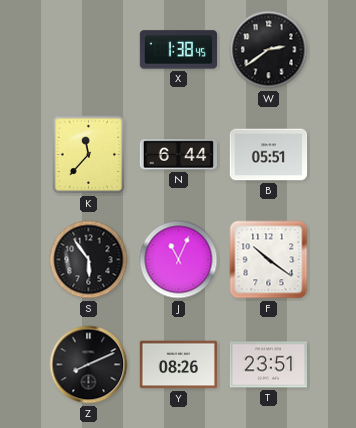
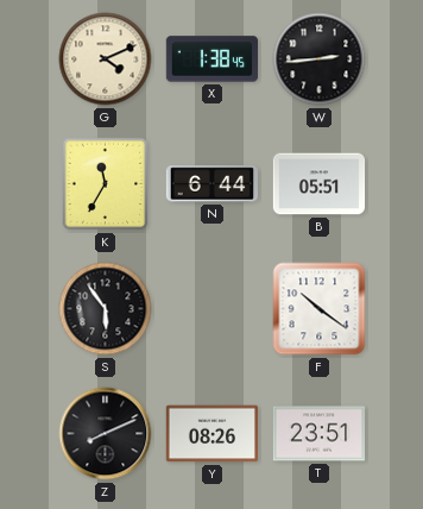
G: none -> 4:11 (106, 59)
W: 2:39 -> 2:44 (320, 59)
K: 11:37 -> 11:35 (106, 184)
J: 11:04 -> none (179, 260)
